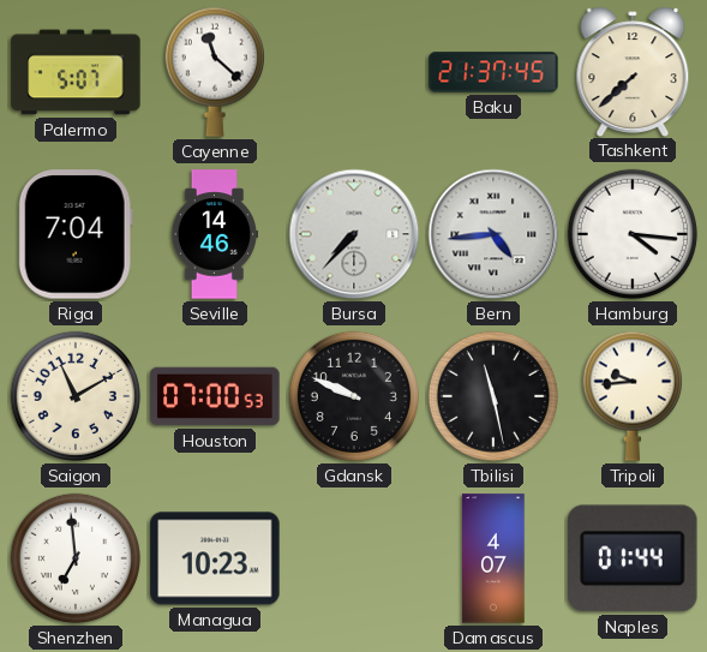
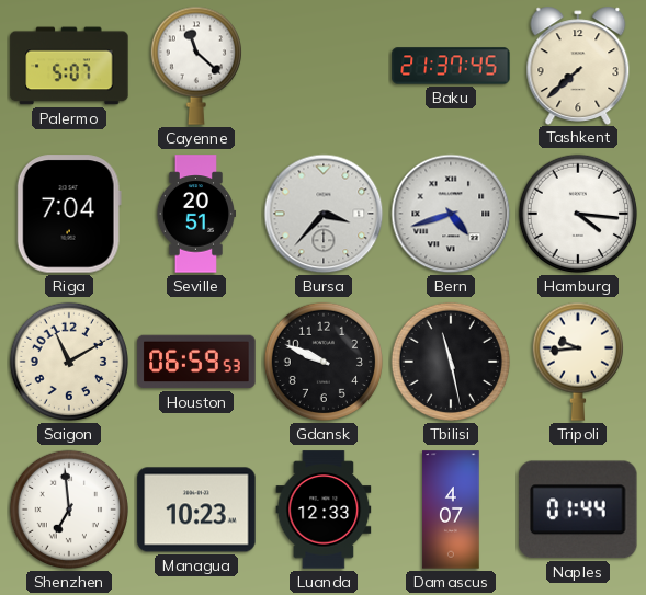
Seville: 14:46 -> 20:51 (195, 214)
Bursa: 7:37 -> 3:37 (324, 214)
Bern: 4:44 -> 4:42 (451, 214)
Houston: 07:00 -> 06:59 (196, 362)
Luanda: none -> 12:33 (324, 510)
